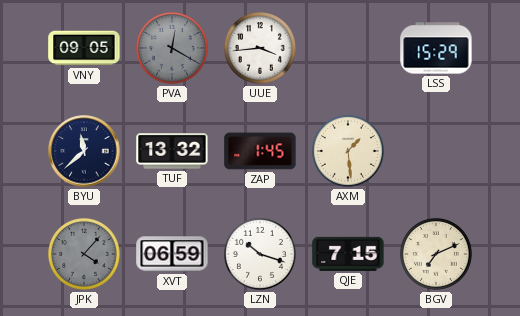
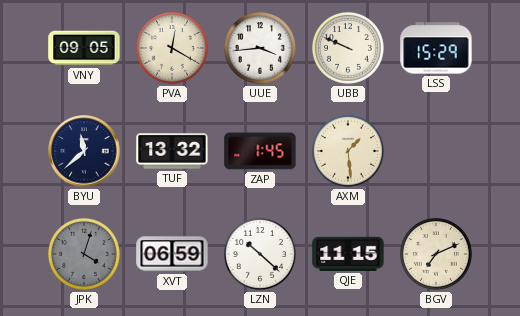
PVA dial: grey -> cream (172, 48)
UBB: none -> 9:49 (348, 48)
JPK: 4:07 -> 4:03 (84, 254)
LZN: 10:18 -> 10:22 (260, 254)
QJE: 7:15 -> 11:15 (348, 254)
